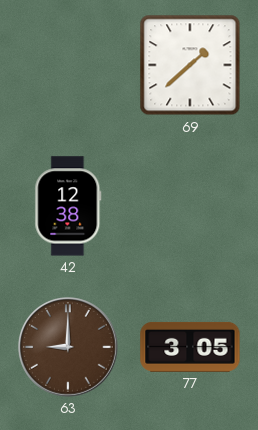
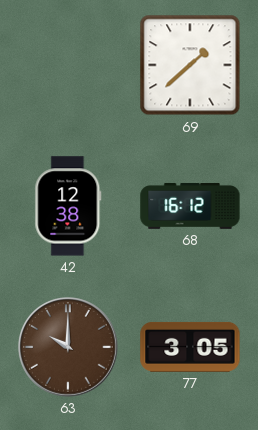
68: none -> 16:12 (190, 206)
63: 9:00 -> 10:00 (69, 348)
